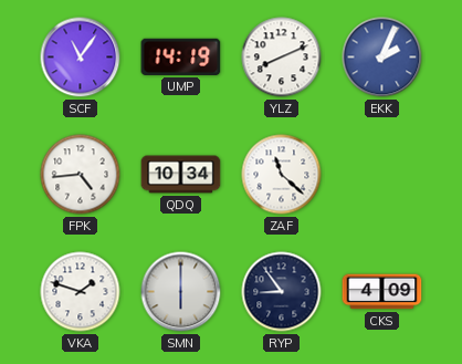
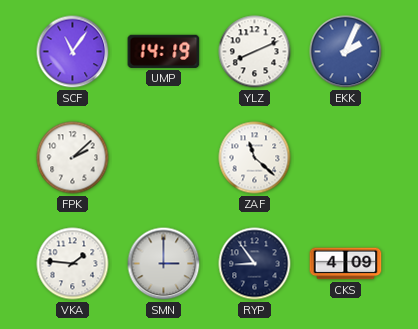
FPK: 4:44 -> 2:08 (73, 158)
QDQ: 10:34 -> none (181, 175)
VKA: 1:48 -> 1:46 (73, 264)
SMN: 6:00 -> 3:00 (164, 264)
